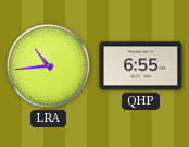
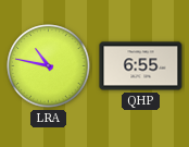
LRA: 10:44 -> 10:47 (49, 66)
